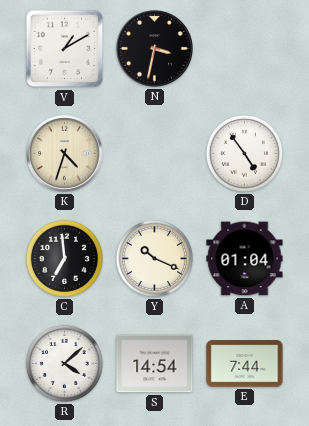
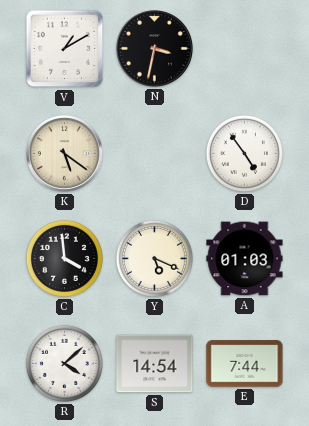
K: 4:33 -> 5:21 (65, 154)
C: 6:59 -> 3:59 (64, 258)
Y: 10:19 -> 5:19 (154, 258)
A: 01:04 -> 01:03 (245, 259)
